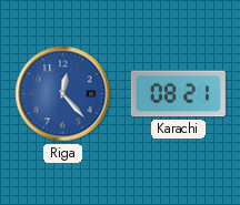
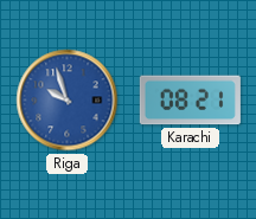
Riga: 12:23 -> 9:57 (68, 101)
